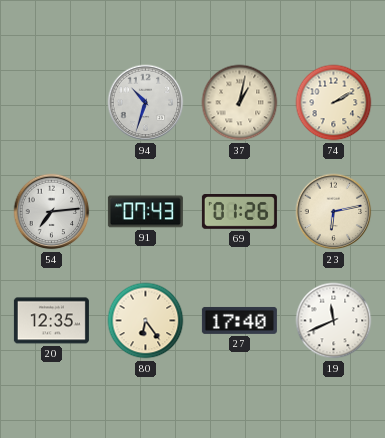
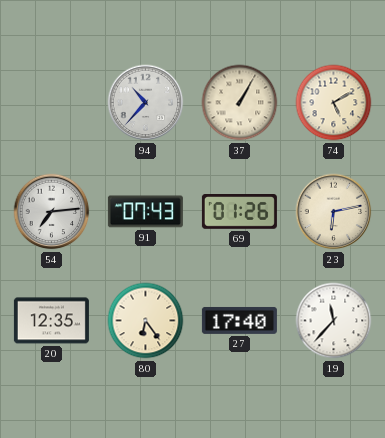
94: 10:33 -> 10:37 (146, 103)
37: 1:02 -> 1:05 (240, 103)
74: 2:10 -> 5:10 (334, 103)
19: 11:41 -> 11:37 (334, 321)
